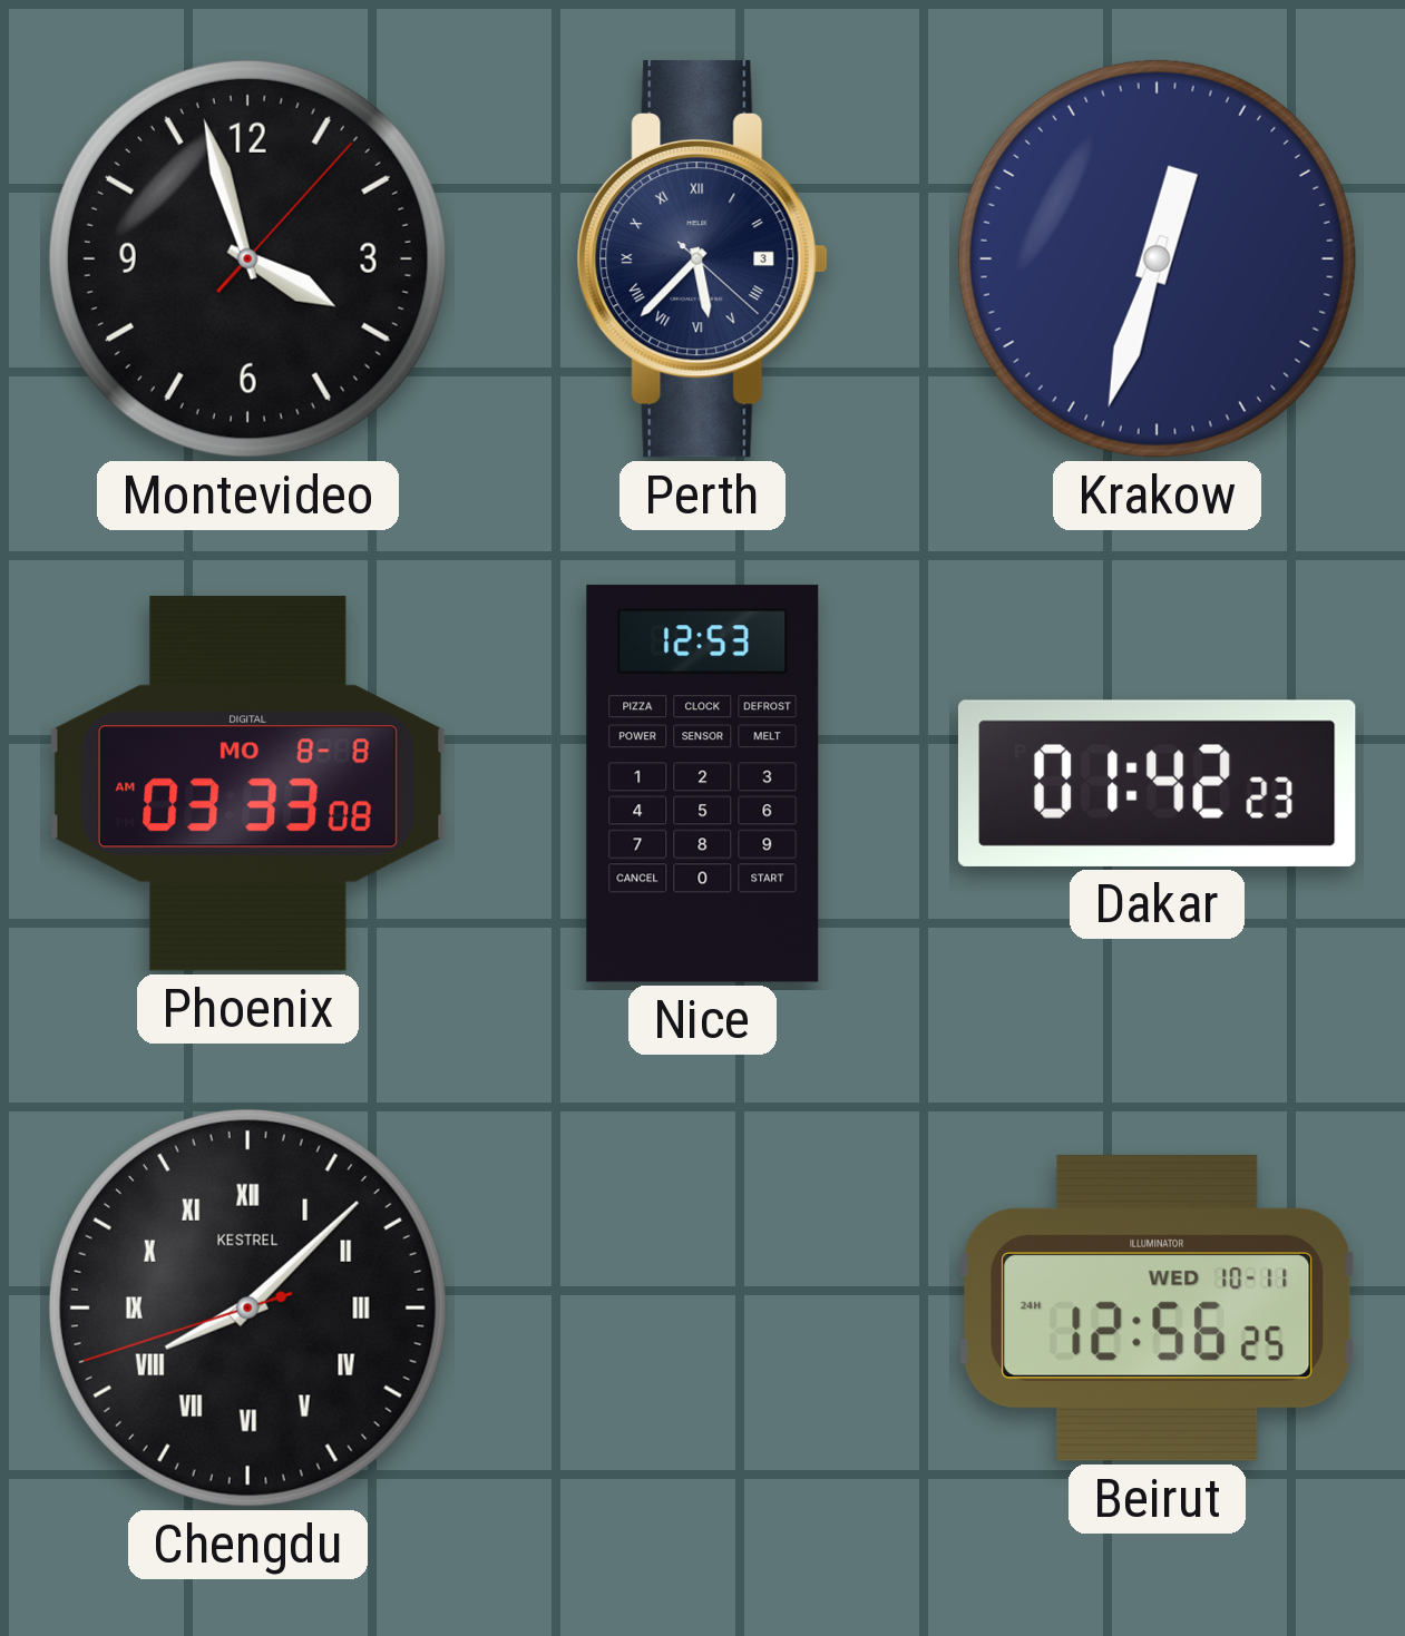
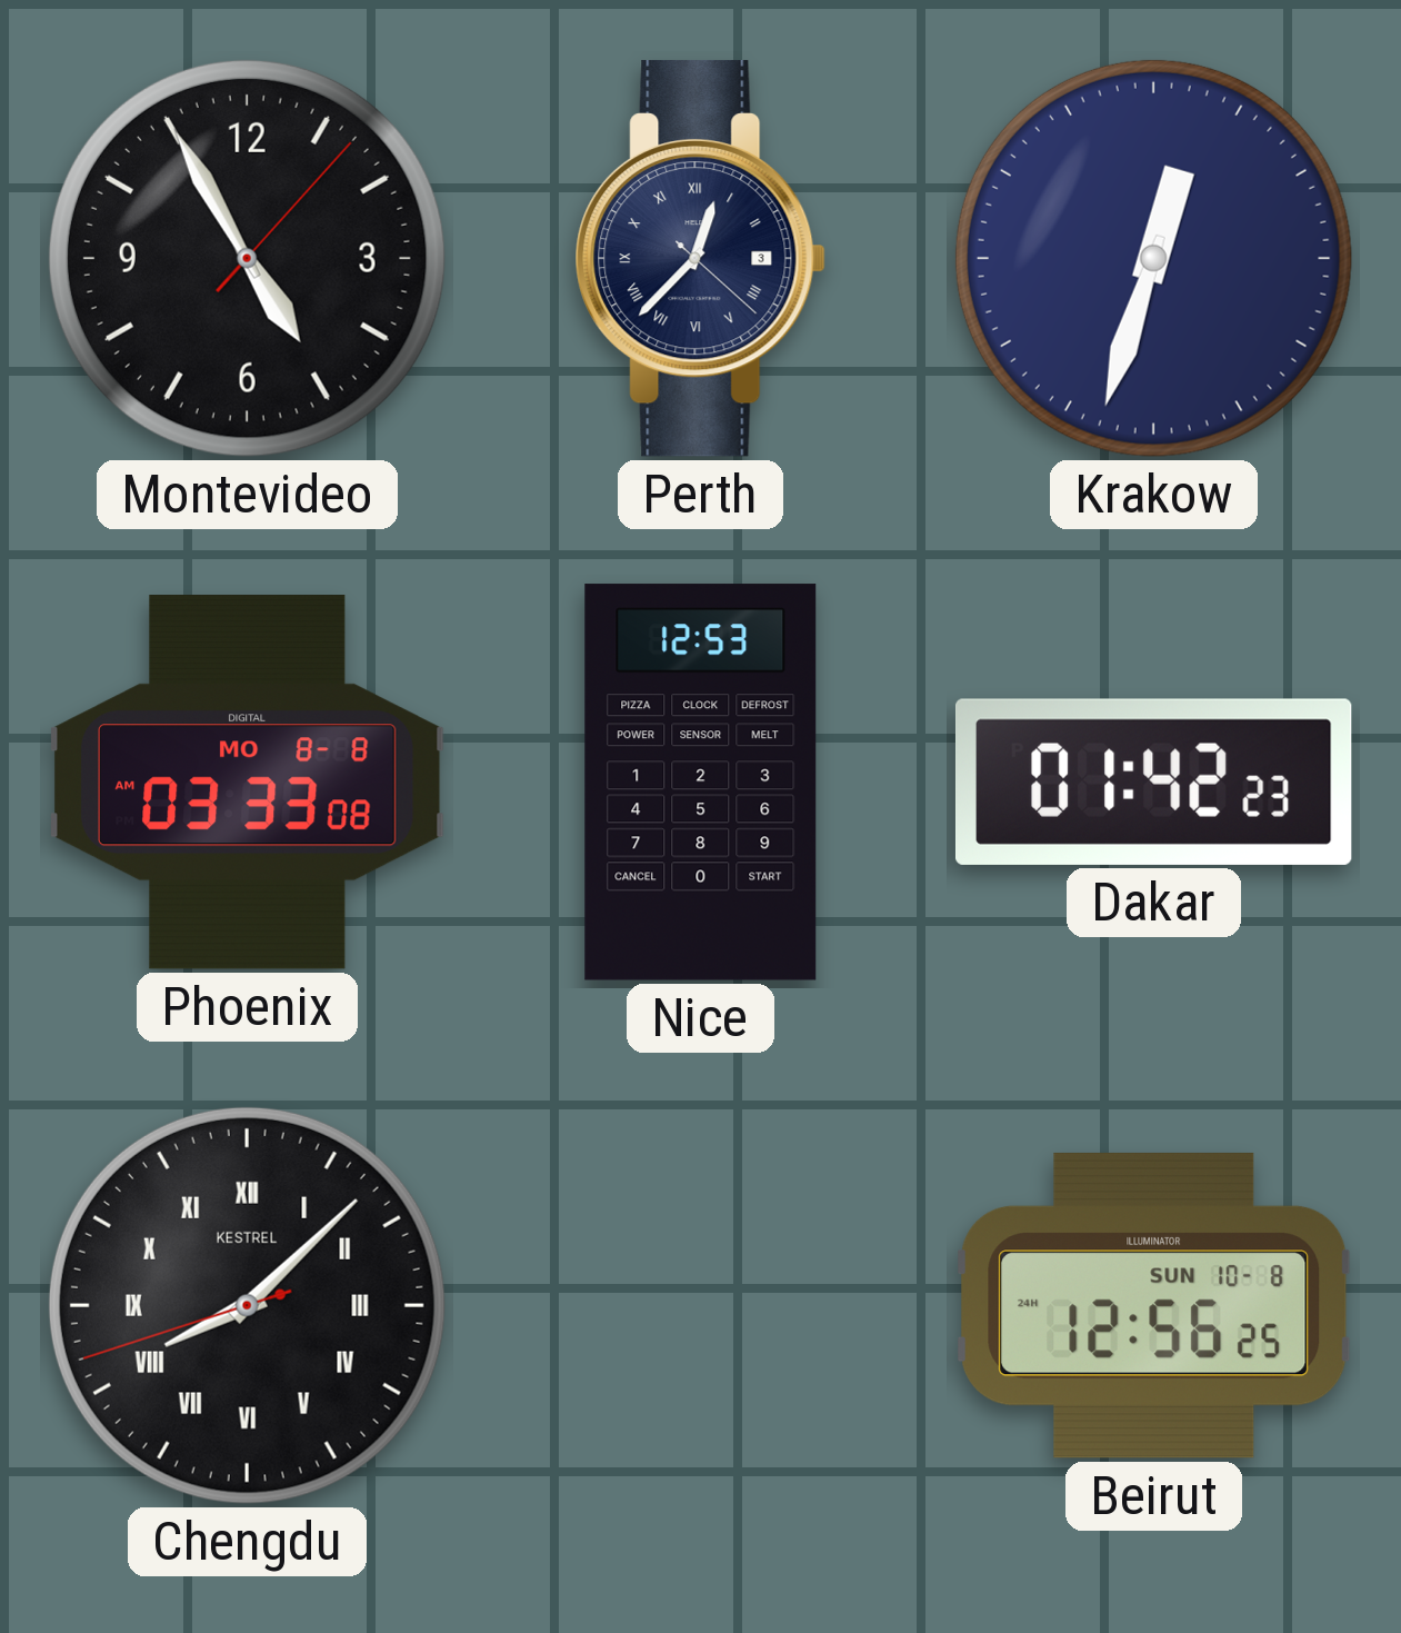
Montevideo: 3:57 -> 4:55 (247, 258)
Perth: 5:37 -> 12:37 (700, 258)
Beirut date: WED 10-11 -> SUN 10-8 (1154, 1305)
